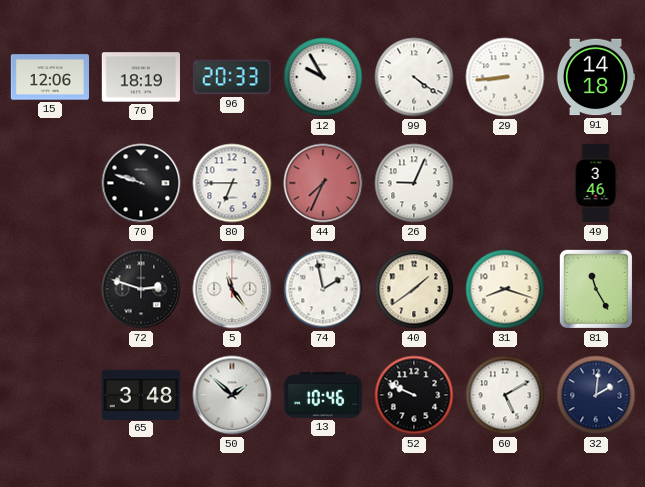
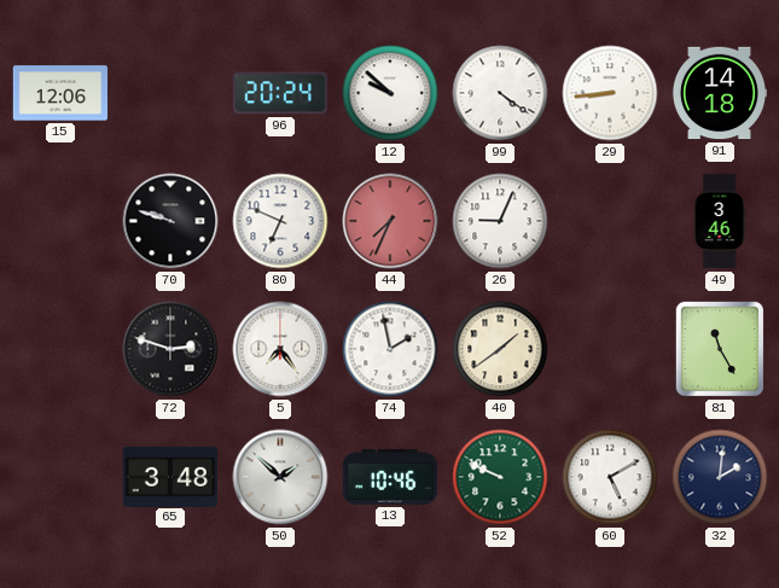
76: 18:19 -> none (141, 77)
96: 20:33 -> 20:24 (280, 93)
12: 9:55 -> 9:52 (390, 93)
80: 6:45 -> 6:49 (280, 221)
5: 11:24 -> 7:24 (280, 349)
31: 8:18 -> none (505, 289)
52 dial: black -> green (500, 477)
